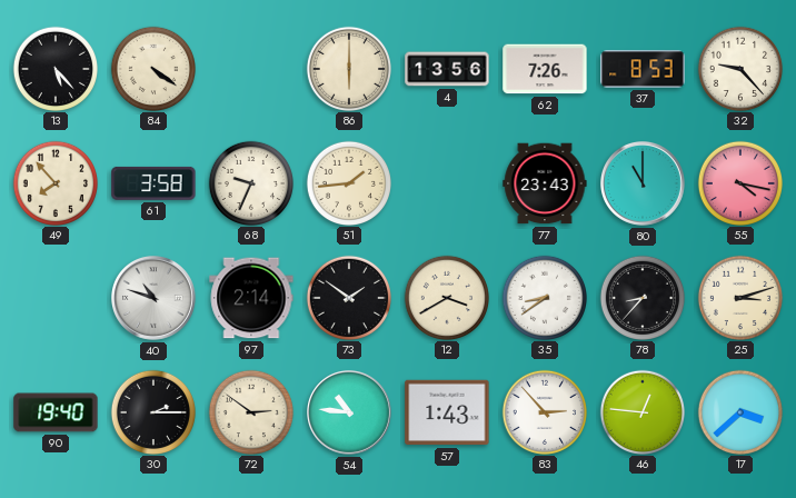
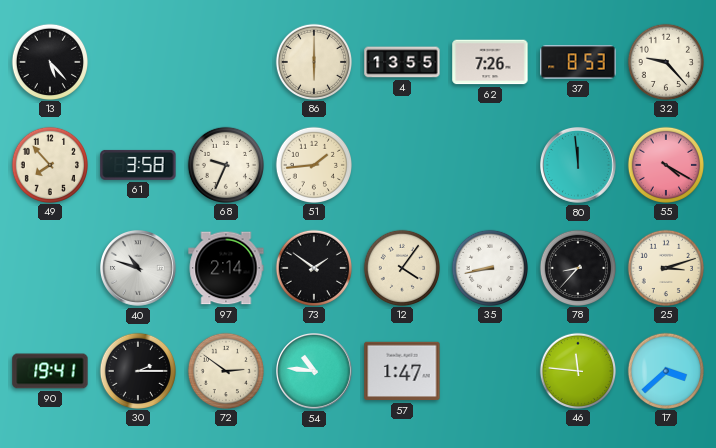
84: 4:21 -> none (152, 68)
4: 13:56 -> 13:55 (402, 62)
77: 23:43 -> none (545, 183)
80: 11:00 -> 11:59 (579, 166)
55: 4:17 -> 4:20 (665, 164)
12: 3:40 -> 4:06 (401, 267)
35: 8:39 -> 8:43 (489, 267)
90: 19:40 -> 19:41 (50, 371)
57: 1:43 -> 1:47 (402, 371)
83: 2:53 -> none (544, 411)
46: 12:46 -> 11:46 (577, 370)
